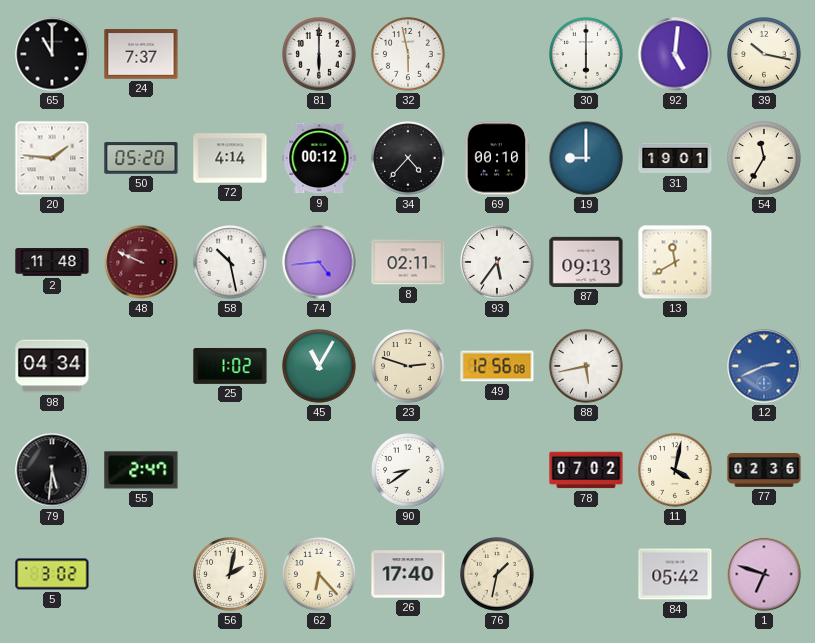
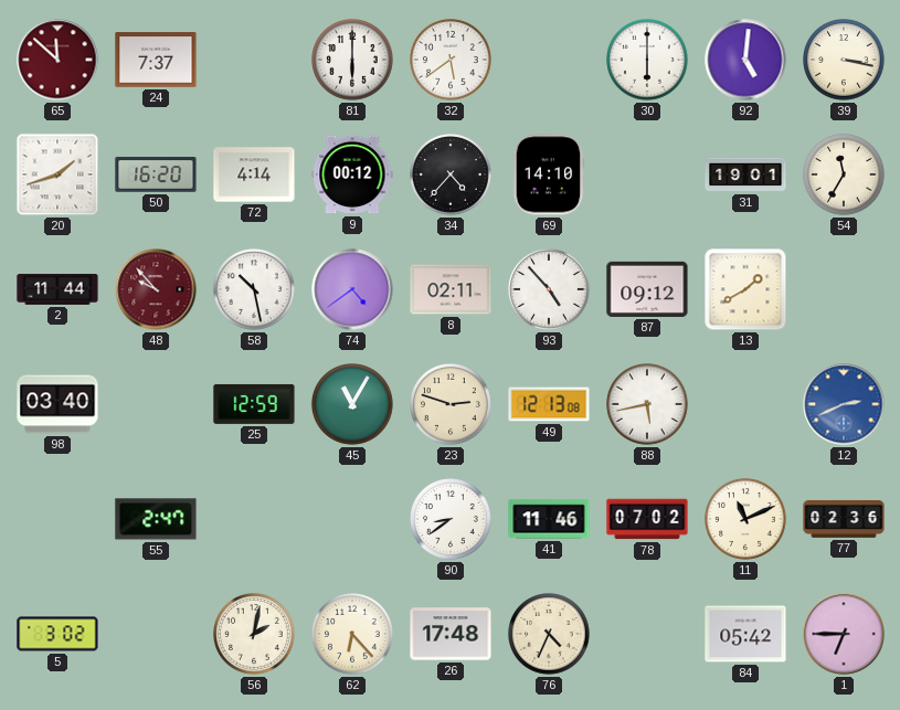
65: 11:00 -> 11:52 (57, 60)
65 dial: black -> burgundy (57, 60)
32: 5:58 -> 5:39 (451, 60)
39: 10:17 -> 3:17 (844, 60)
20: 1:46 -> 1:42 (57, 174)
50: 05:20 -> 16:20 (156, 174)
69: 00:10 -> 14:10 (549, 174)
19: 9:00 -> none (586, 158)
2: 11:48 -> 11:44 (57, 290)
48: 9:49 -> 9:53 (156, 289)
74: 4:44 -> 4:39 (352, 289)
93: 5:36 -> 4:53 (549, 289)
87: 09:13 -> 09:12 (647, 289)
13: 11:40 -> 1:40 (745, 289)
98: 04:34 -> 03:40 (57, 404)
25: 1:02 -> 12:59 (254, 404)
49: 12:56 -> 12:13 (549, 404)
79: 5:31 -> none (52, 470)
41: none -> 11:46 (549, 519)
11: 4:02 -> 11:11 (745, 519)
26: 17:40 -> 17:48 (451, 634)
76: 1:32 -> 4:34 (549, 634)
1: 6:48 -> 6:45 (844, 634)
